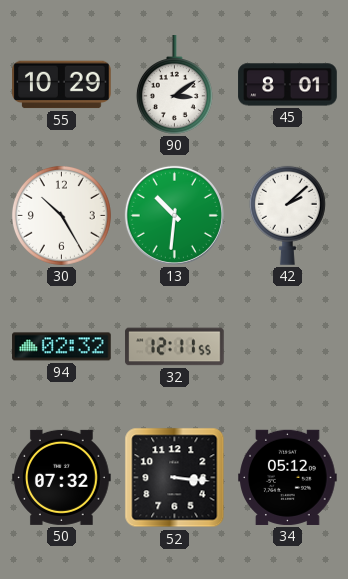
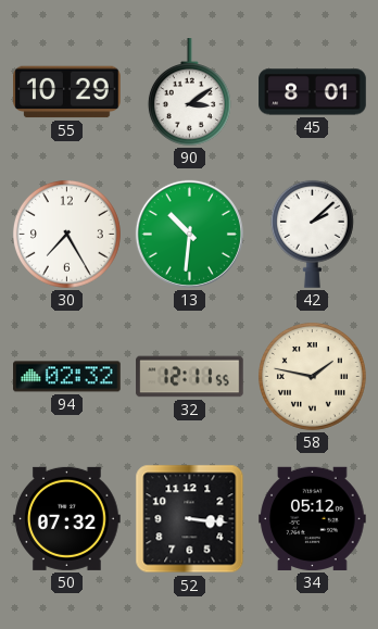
30: 10:25 -> 7:25 (66, 234)
58: none -> 1:47 (312, 376)
